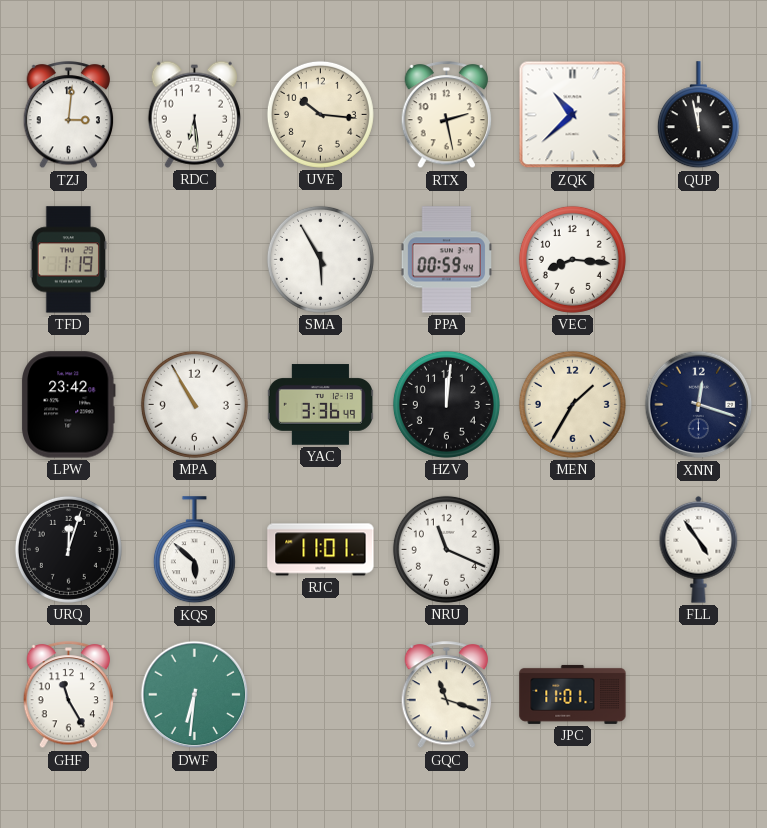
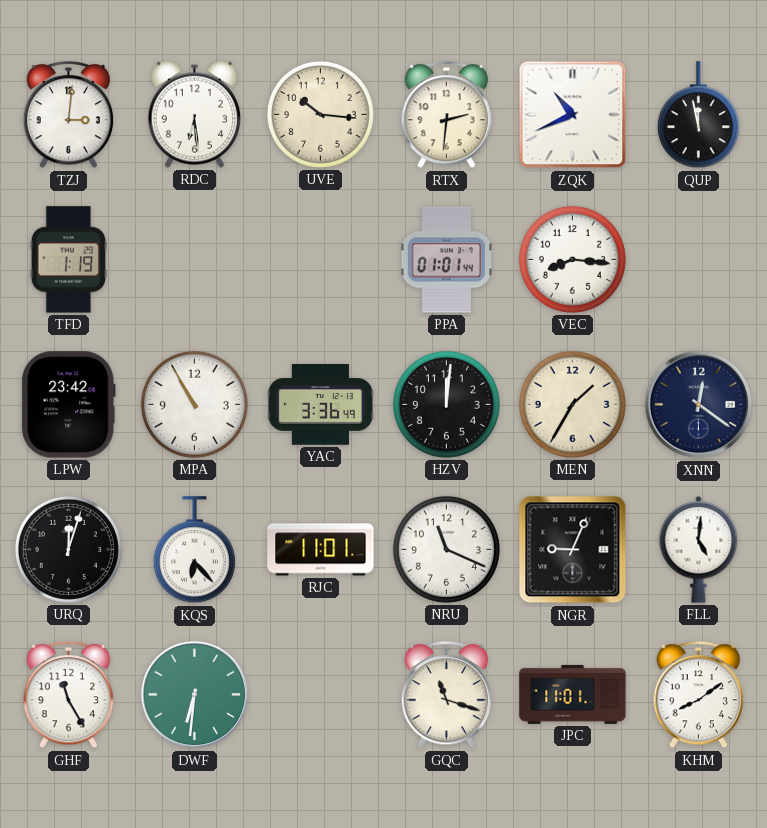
RTX: 2:28 -> 2:31 (447, 115)
ZQK: 10:38 -> 10:41 (573, 115)
SMA: 5:55 -> none (320, 259)
PPA: 00:59 -> 01:01 (446, 260)
XNN: 12:18 -> 12:21 (699, 405)
KQS: 5:52 -> 6:23 (194, 550)
NGR: none -> 9:04 (573, 550)
FLL: 4:54 -> 5:01 (699, 549)
KHM: none -> 8:09 (699, 695)
